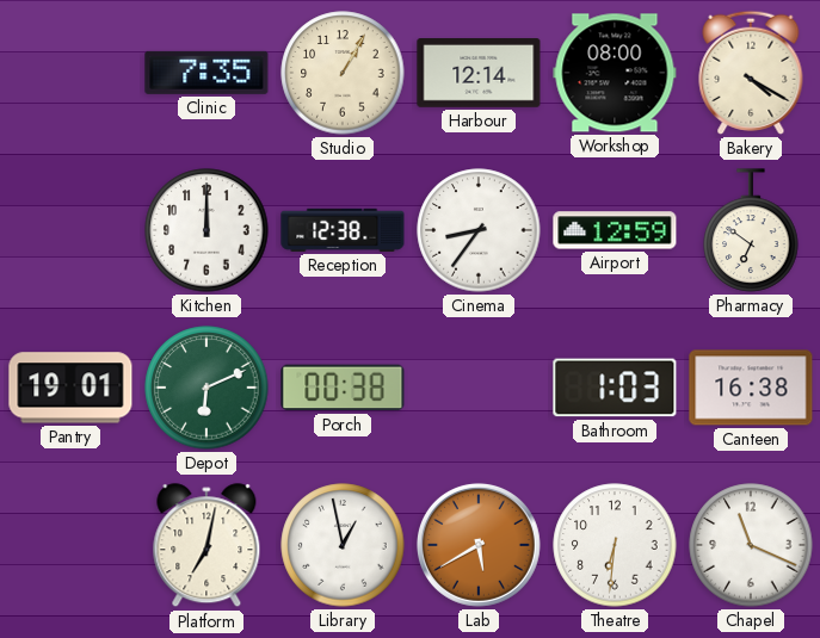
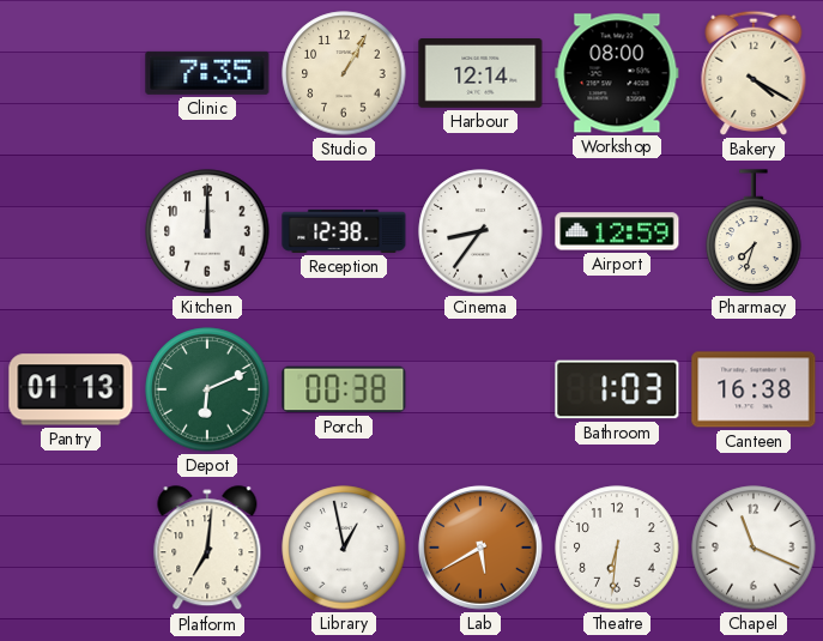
Pharmacy: 6:51 -> 7:33 (754, 231)
Pantry: 19:01 -> 01:13 (71, 389)
Platform: 7:02 -> 7:01 (207, 549)
